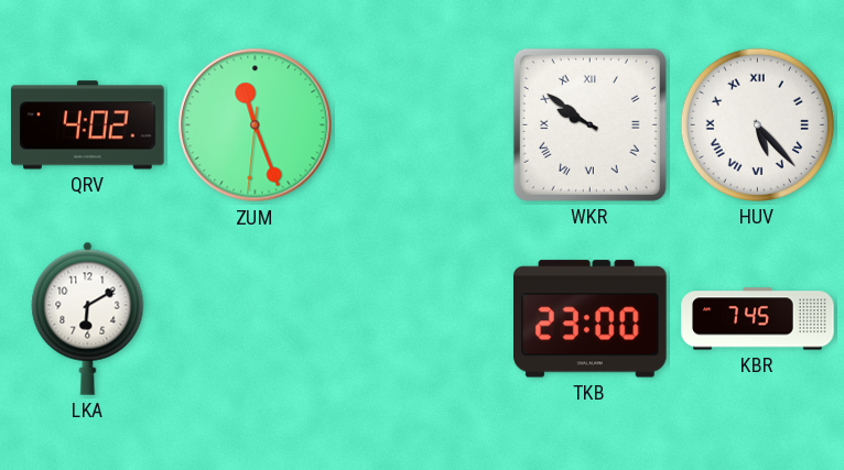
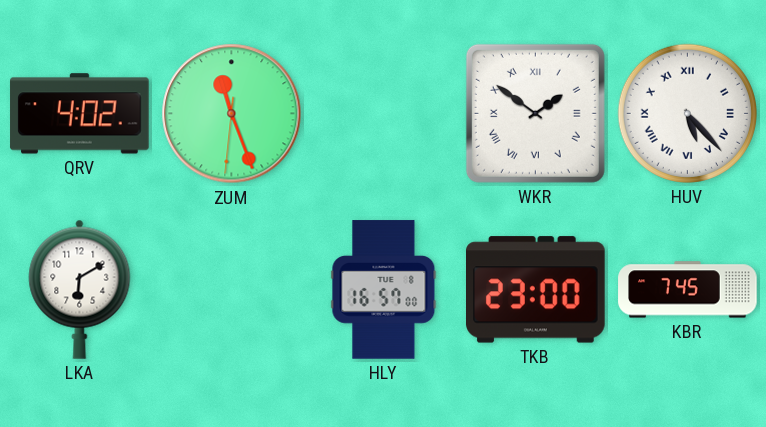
WKR: 9:51 -> 1:51 (535, 113)
HLY: none -> 16:57 (384, 290)
